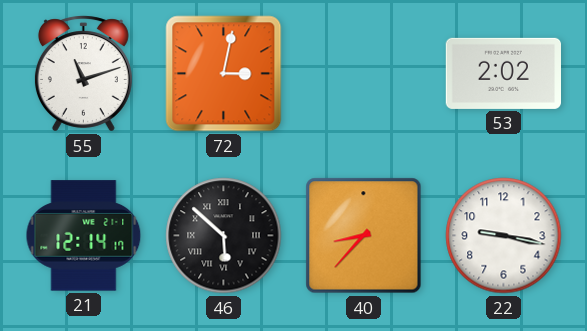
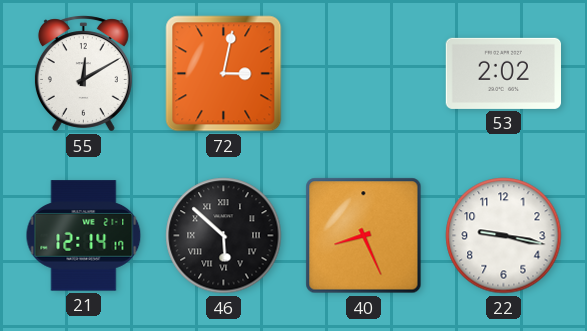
55: 11:12 -> 12:10 (83, 74)
40: 8:37 -> 8:26 (364, 236)
